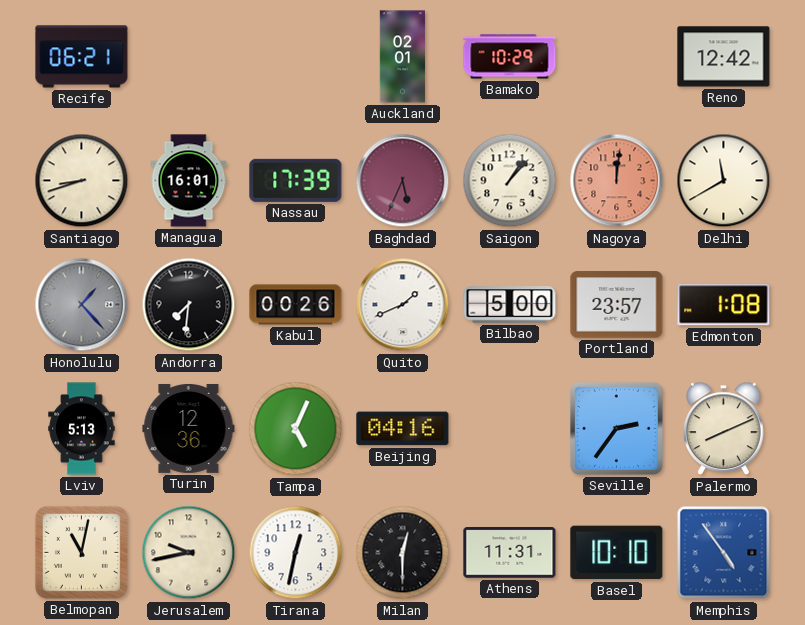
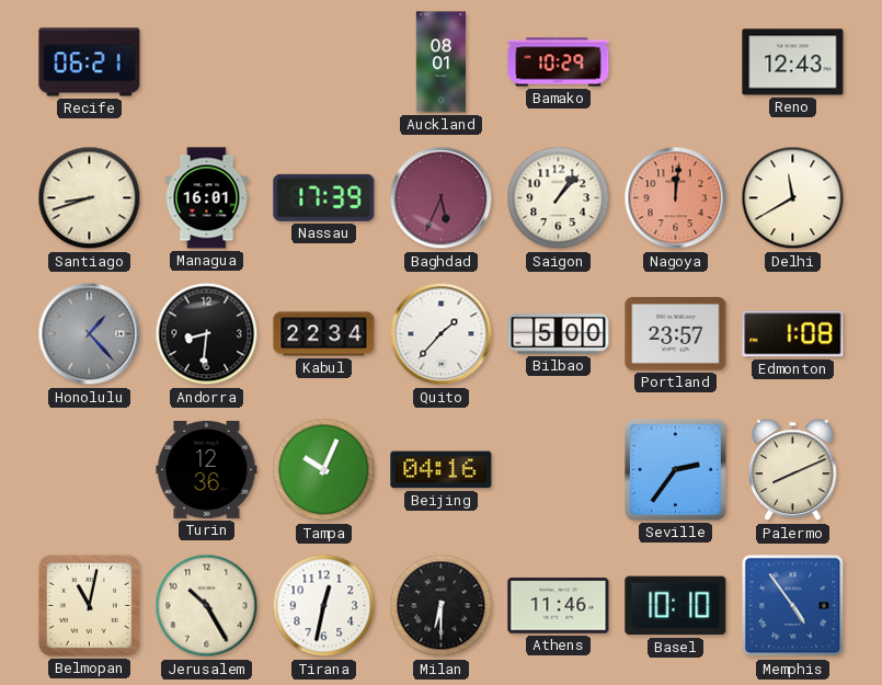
Auckland: 02:01 -> 08:01 (442, 62)
Reno: 12:42 -> 12:43 (793, 62)
Andorra: 7:31 -> 8:31 (207, 334)
Kabul: 00:26 -> 22:34 (324, 334)
Quito: 1:41 -> 1:37 (442, 334)
Lviv: 5:13 -> none (82, 429)
Tampa: 5:04 -> 10:04 (324, 470)
Jerusalem: 9:43 -> 10:25 (207, 606)
Milan: 12:30 -> 6:30 (442, 606)
Athens: 11:31 -> 11:46 (559, 606)
